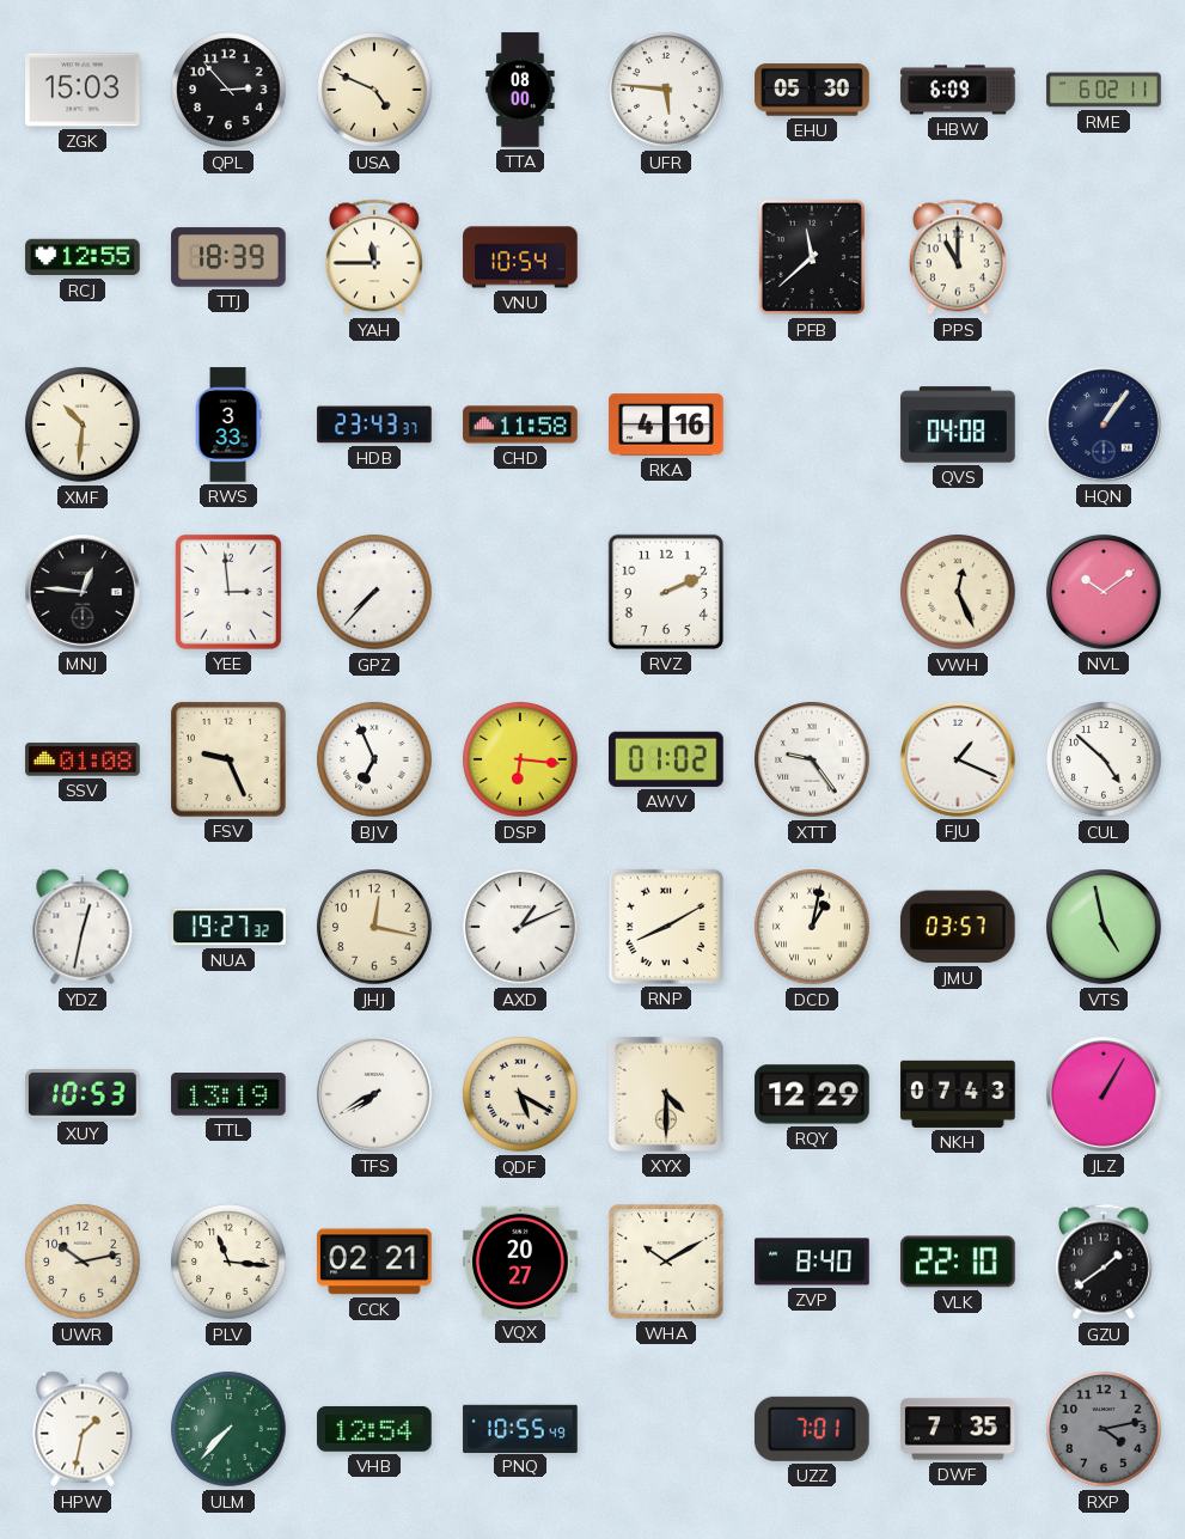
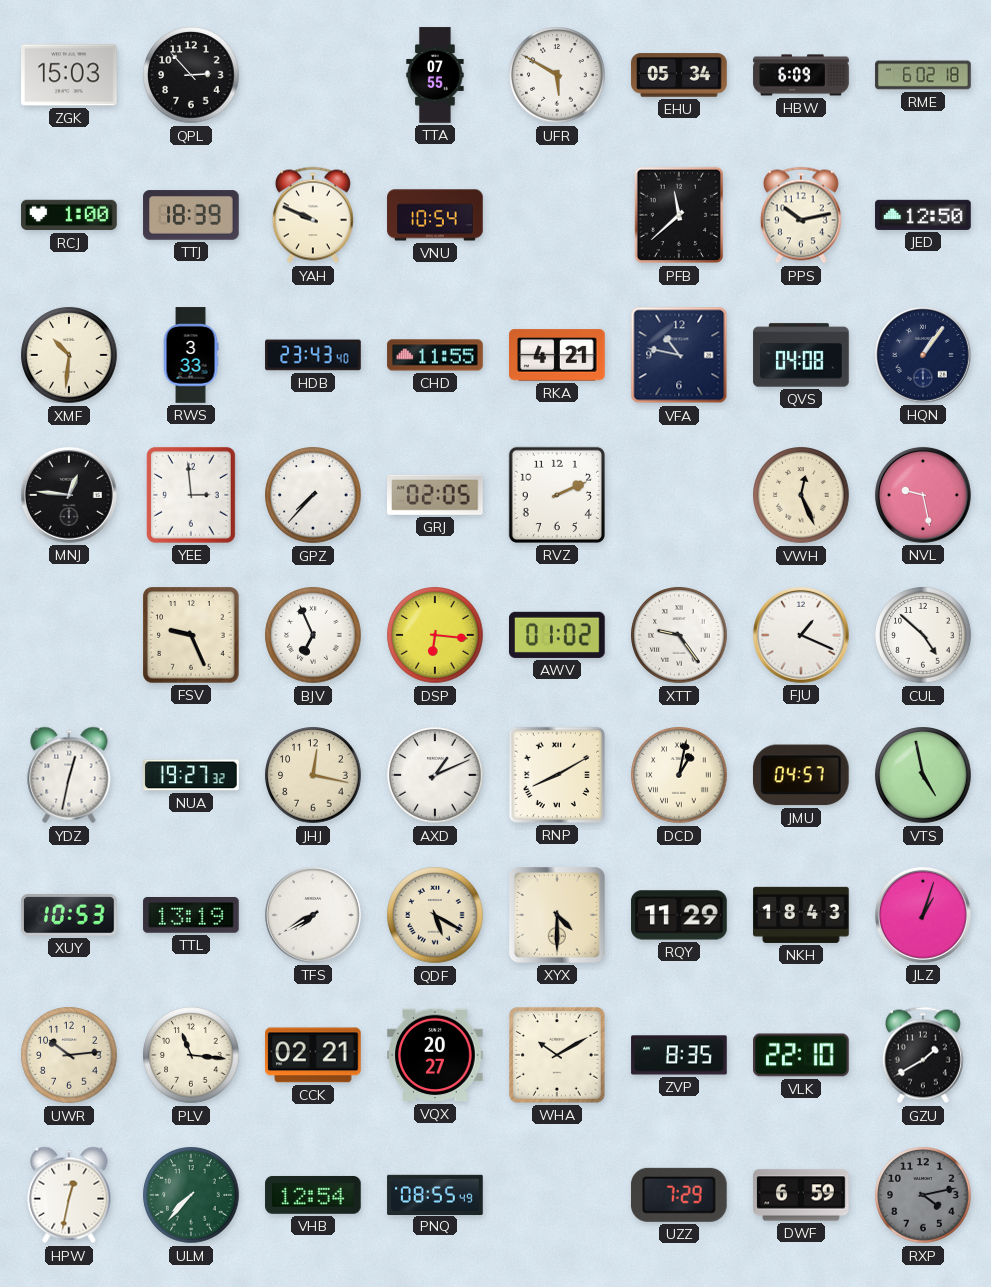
USA: 4:49 -> none (374, 90)
TTA: 08:00 -> 07:55 (435, 75)
UFR: 5:46 -> 5:50 (557, 75)
EHU: 05:30 -> 05:34 (679, 75)
RME: 6:02:11 -> 6:02:18 (923, 75)
RCJ: 12:55 -> 1:00 (69, 215)
YAH: 11:45 -> 9:49 (313, 215)
PPS: 11:00 -> 10:13 (801, 215)
JED: none -> 12:50 (923, 215)
HDB: 23:43:37 -> 23:43:40 (313, 355)
CHD: 11:58 -> 11:55 (435, 355)
RKA: 4:16 -> 4:21 (557, 355)
VFA: none -> 10:47 (679, 355)
GRJ: none -> 02:05 (436, 495)
NVL: 10:09 -> 9:28 (923, 495)
SSV: 01:08 -> none (83, 759)
JMU: 03:57 -> 04:57 (801, 775)
RQY: 12:29 -> 11:29 (679, 915)
NKH: 07:43 -> 18:43 (801, 915)
JLZ: 1:05 -> 1:03 (923, 915)
UWR: 10:13 -> 10:14 (69, 1055)
ZVP: 8:40 -> 8:35 (679, 1055)
GZU: 1:39 -> 1:40 (923, 1055)
HPW: 1:32 -> 12:32 (69, 1195)
PNQ: 10:55 -> 08:55 (435, 1194)
UZZ: 7:01 -> 7:29 (679, 1195)
DWF: 7:35 -> 6:59 (801, 1195)
